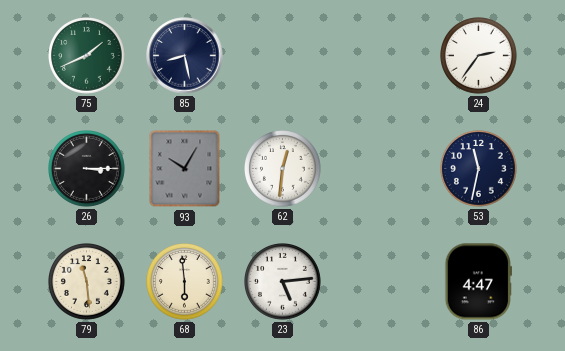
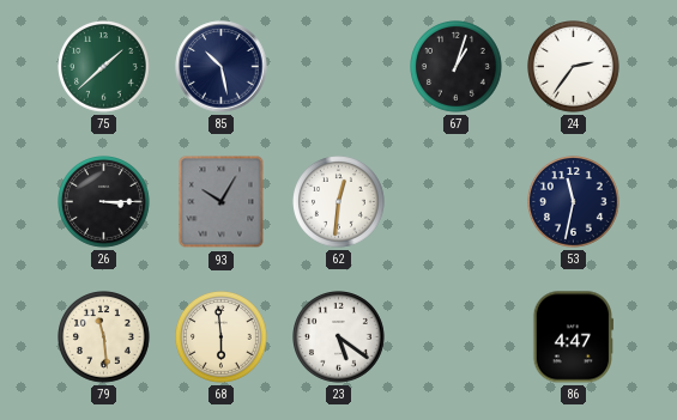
75: 1:41 -> 1:38 (104, 67)
85: 8:28 -> 10:28 (222, 67)
67: none -> 1:03 (457, 67)
23: 5:14 -> 5:21 (339, 337)
